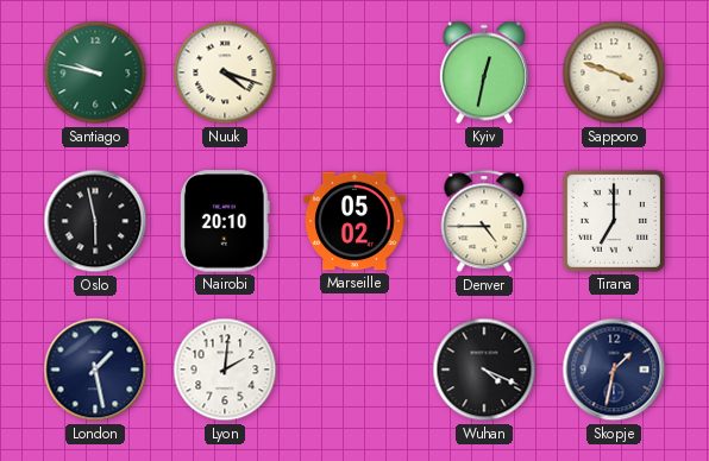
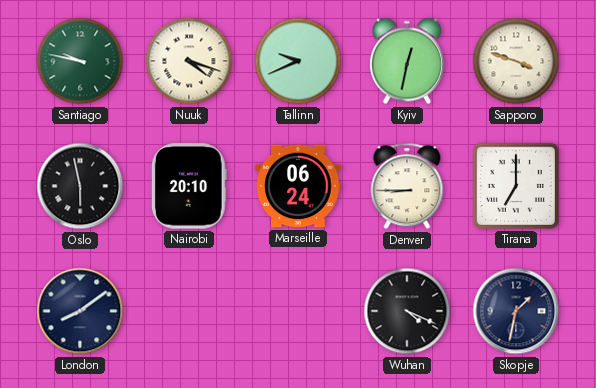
Tallinn: none -> 9:41 (298, 61)
Marseille: 05:02 -> 06:24 (298, 186)
Denver: 4:45 -> 8:45 (407, 186)
London: 1:28 -> 8:09 (80, 311)
Lyon: 2:01 -> none (225, 370)
